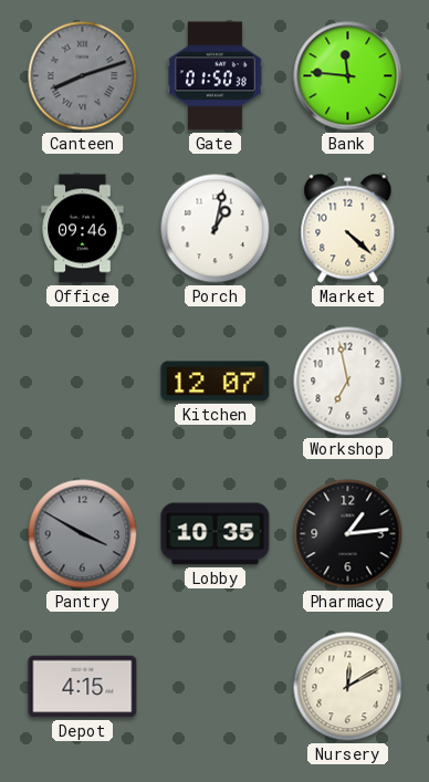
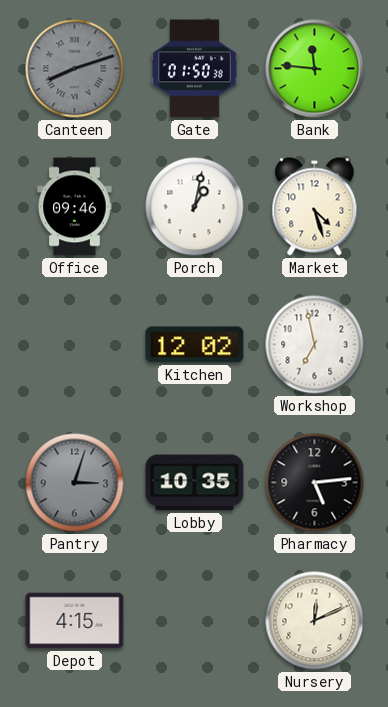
Market: 4:22 -> 4:27 (315, 207)
Kitchen: 12:07 -> 12:02 (195, 345)
Pantry: 3:50 -> 3:03 (75, 483)
Pharmacy: 1:14 -> 5:14 (315, 483)
Nursery: 12:10 -> 12:11 (315, 621)
